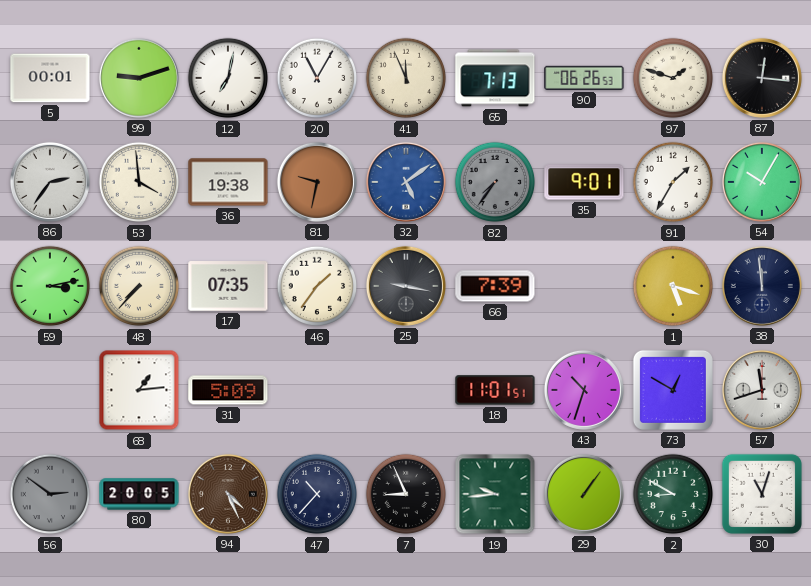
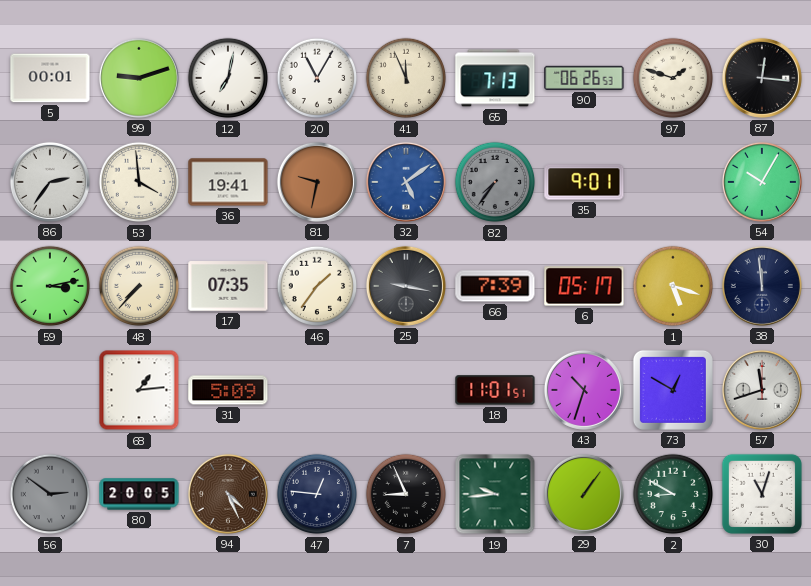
36: 19:38 -> 19:41 (228, 182)
91: 1:35 -> none (673, 182)
6: none -> 05:17 (584, 286)
47: 10:37 -> 12:46 (317, 494)
